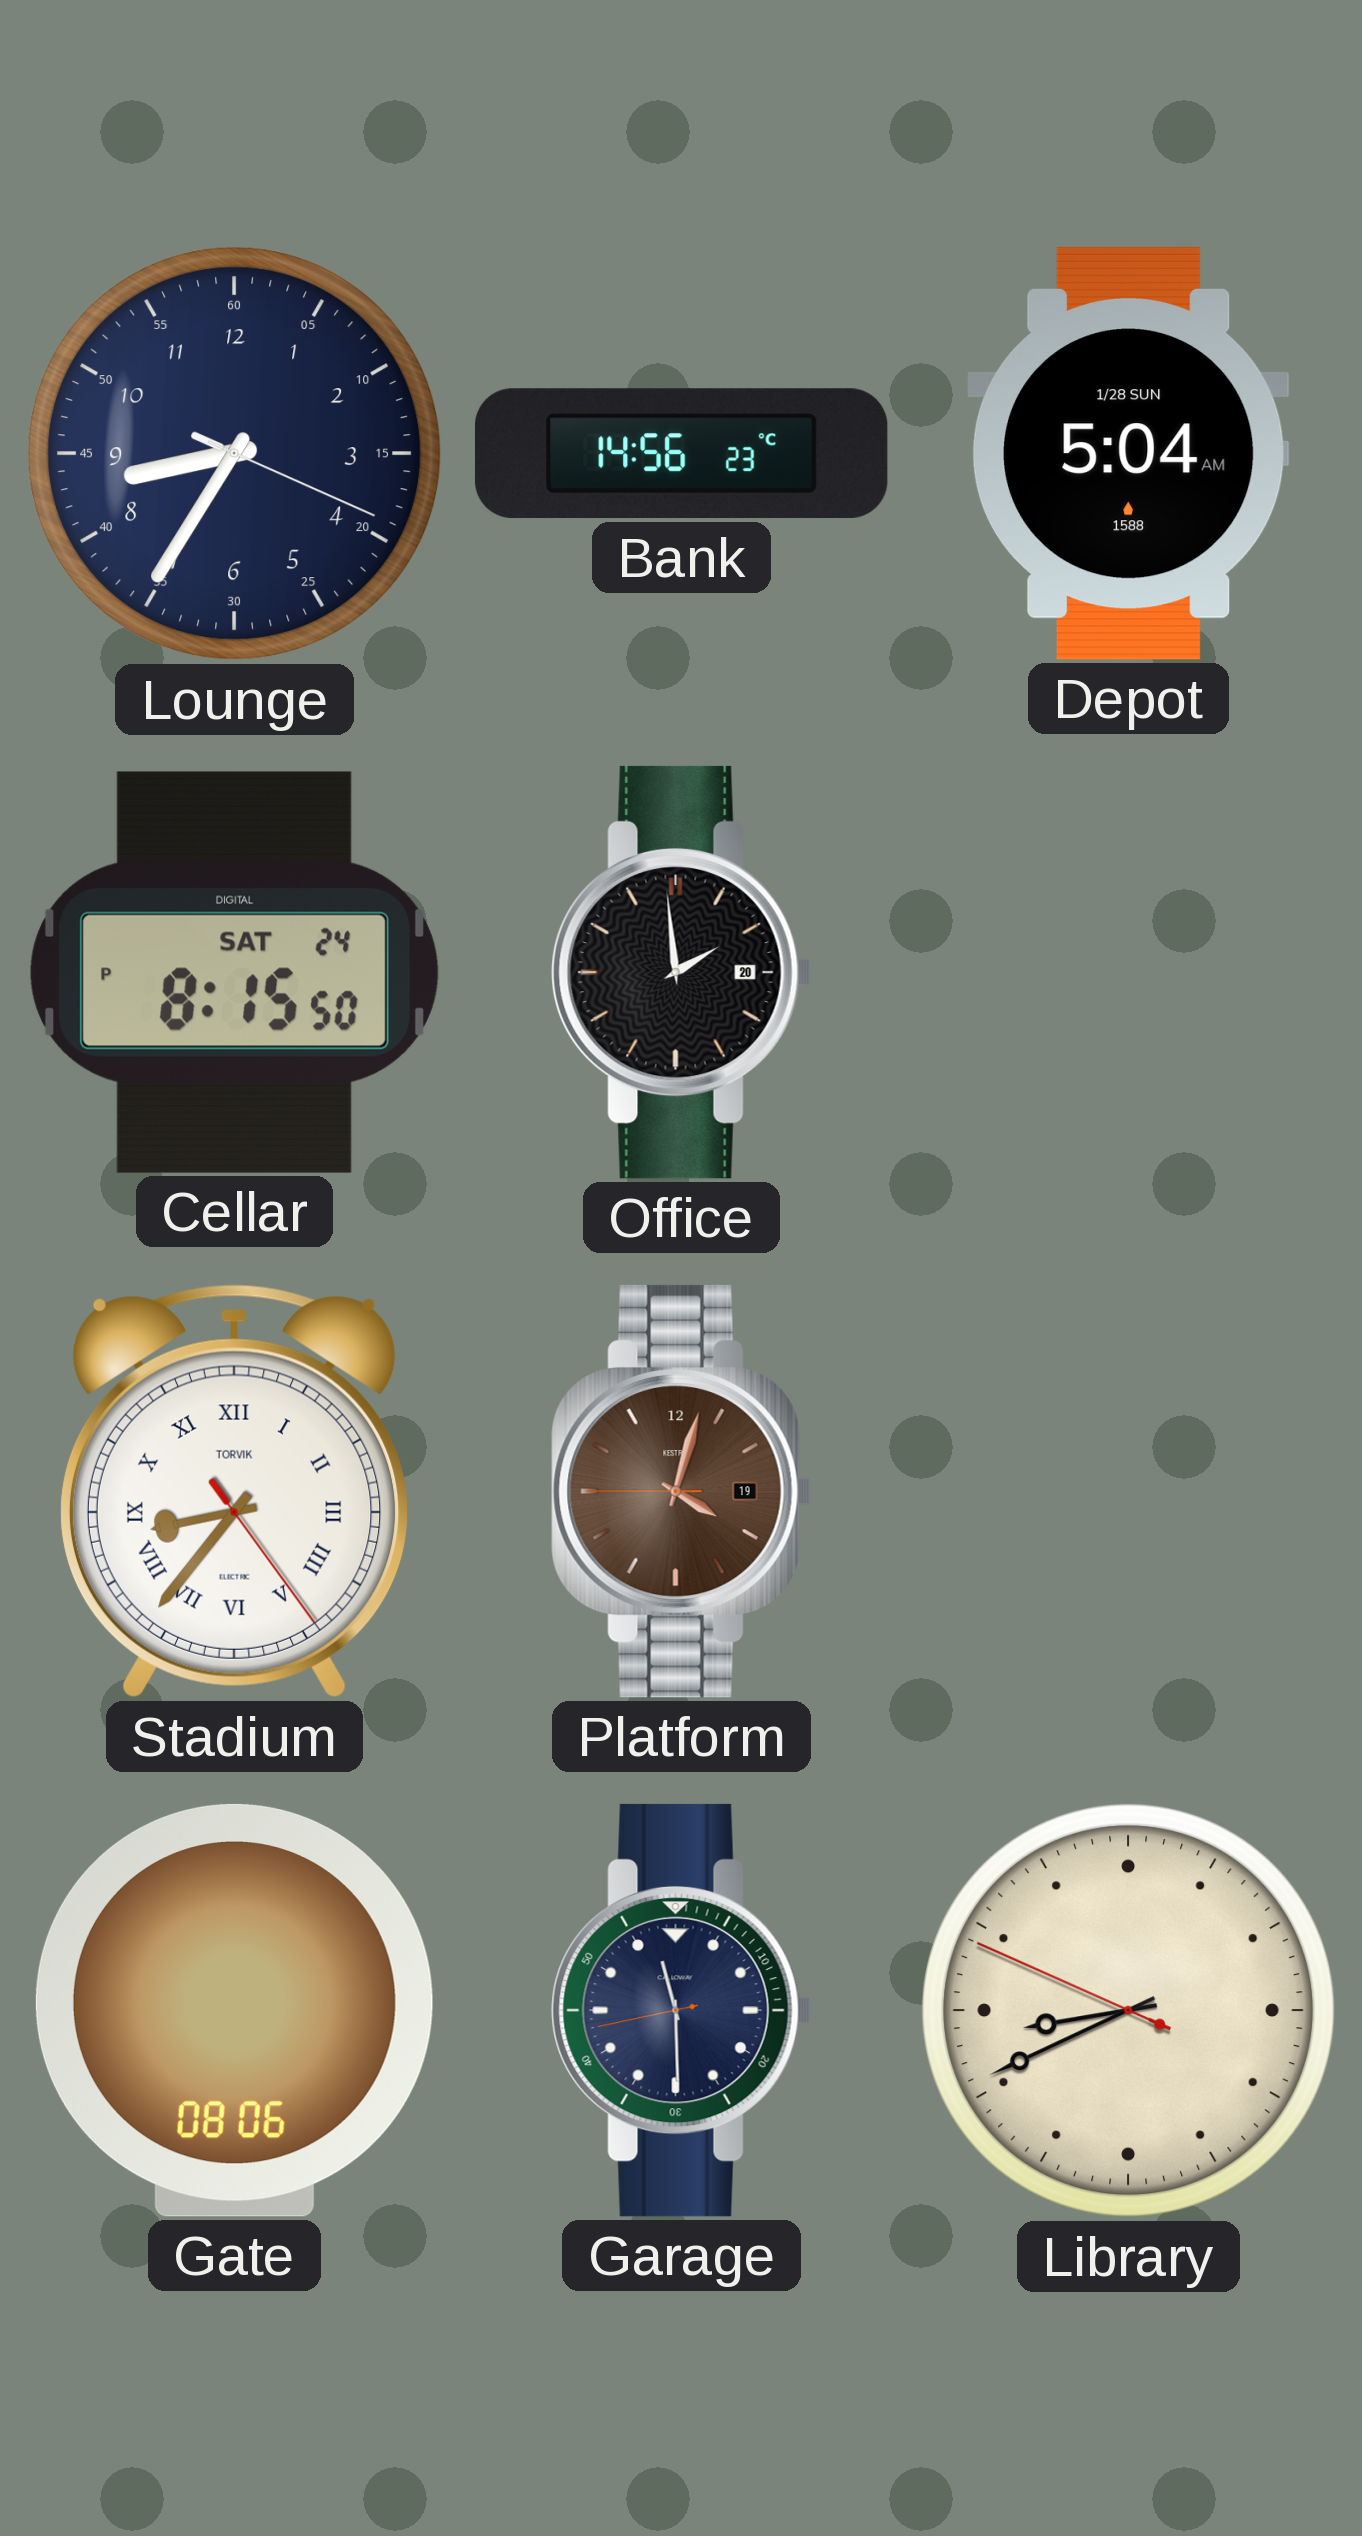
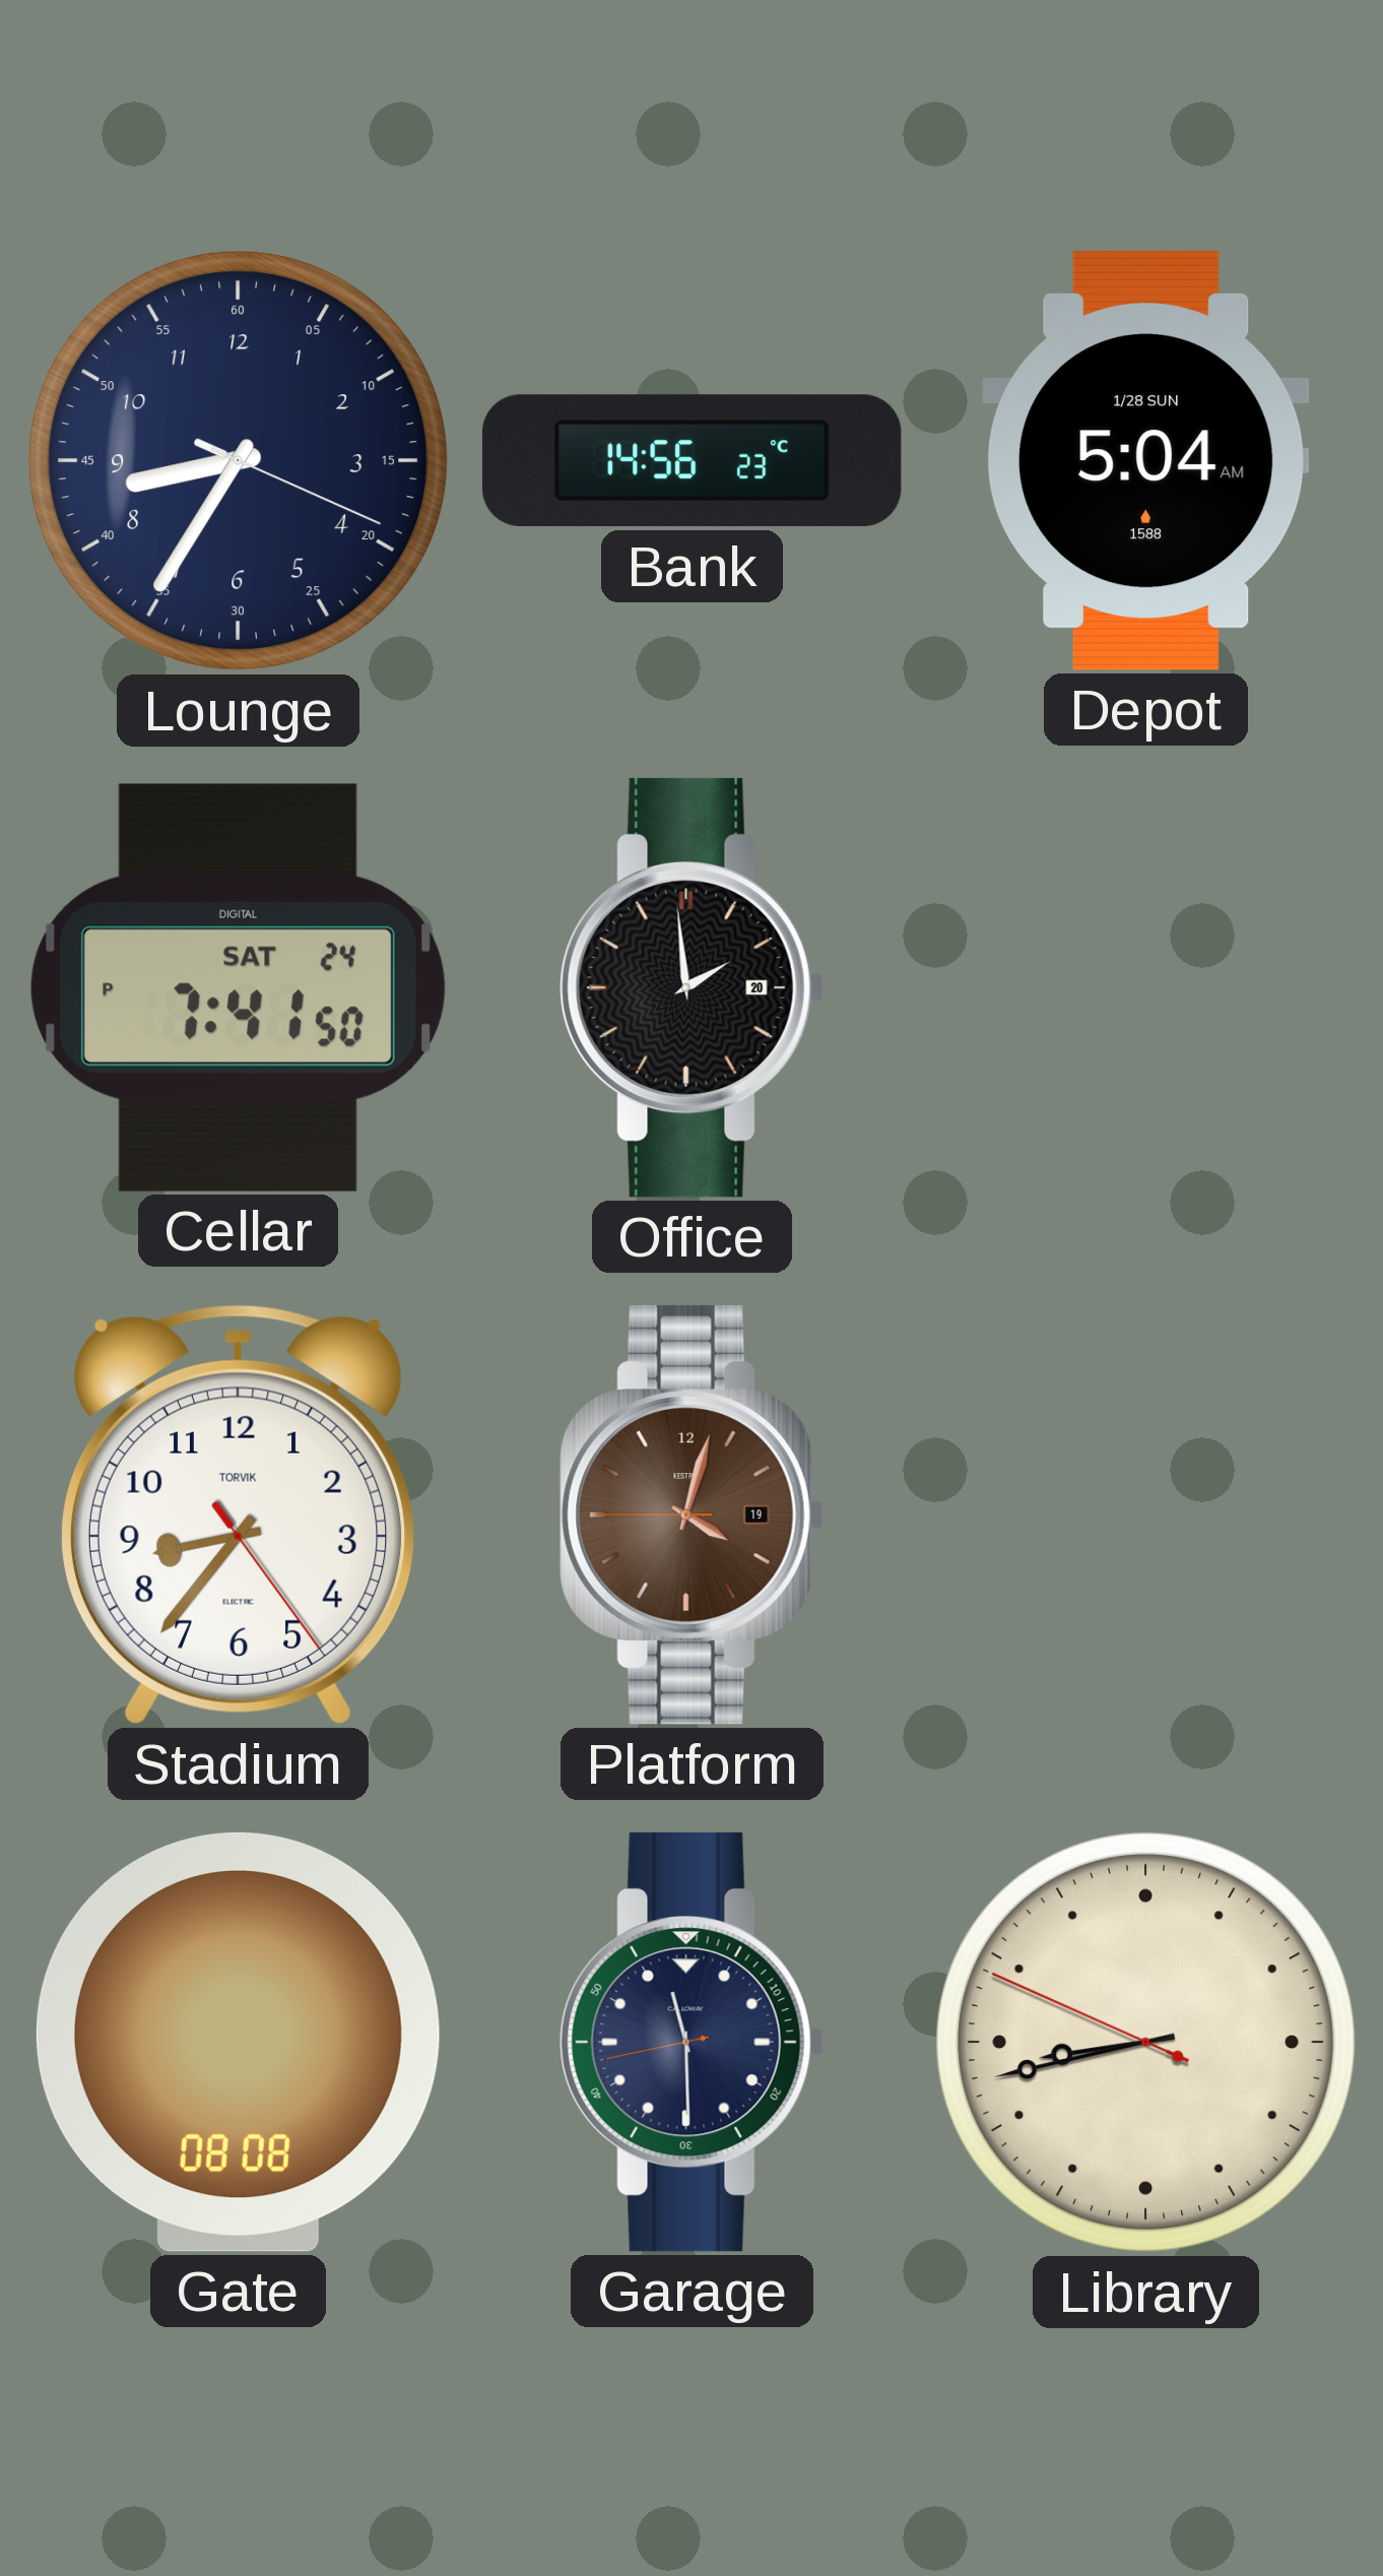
Cellar: 8:15 -> 7:41 (238, 987)
Stadium numerals: Roman -> Arabic (238, 1515)
Gate: 08:06 -> 08:08 (238, 2042)
Library: 8:40 -> 8:42 (1146, 2043)
